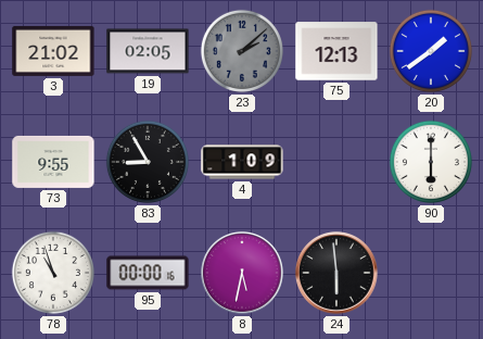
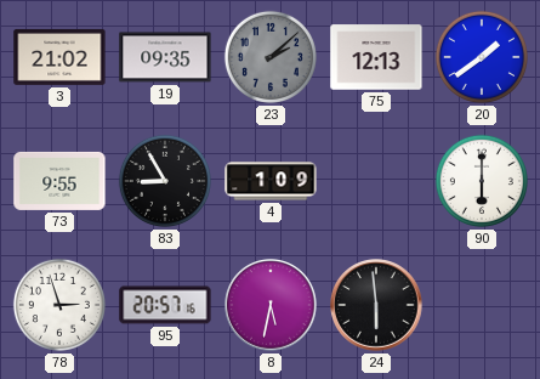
19: 02:05 -> 09:35 (165, 57)
78: 10:57 -> 2:57 (59, 305)
95: 00:00 -> 20:57 (165, 305)
